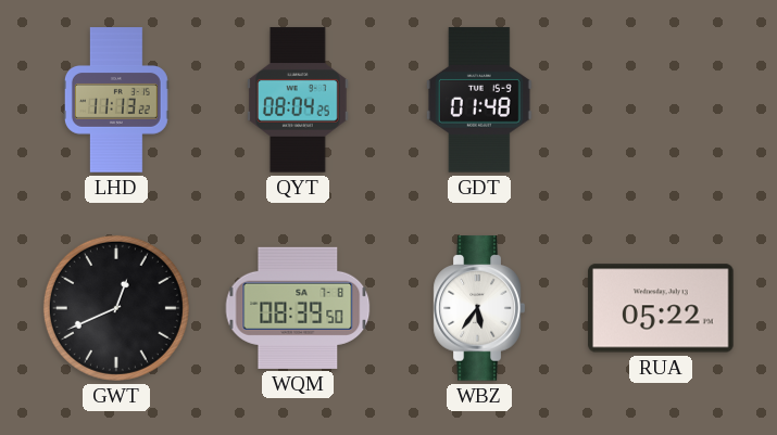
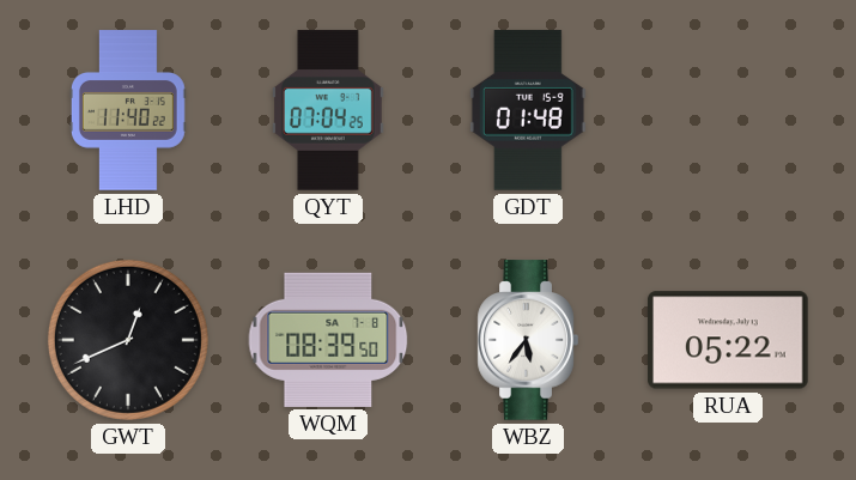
LHD: 11:13 -> 11:40 (128, 110)
QYT: 08:04 -> 07:04 (329, 110)
